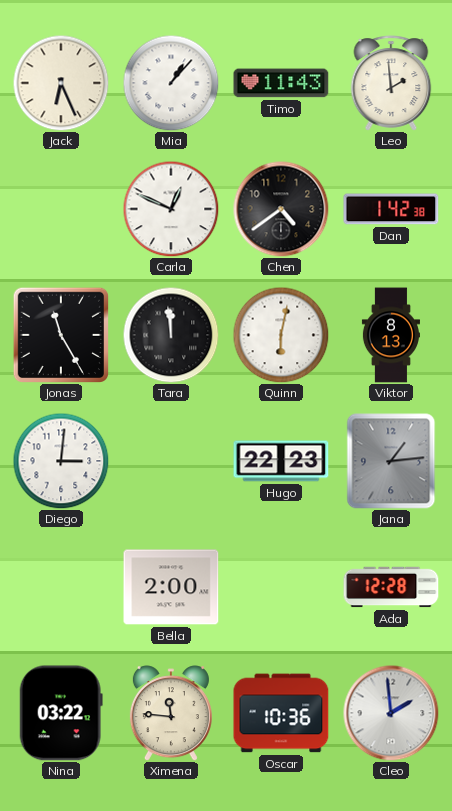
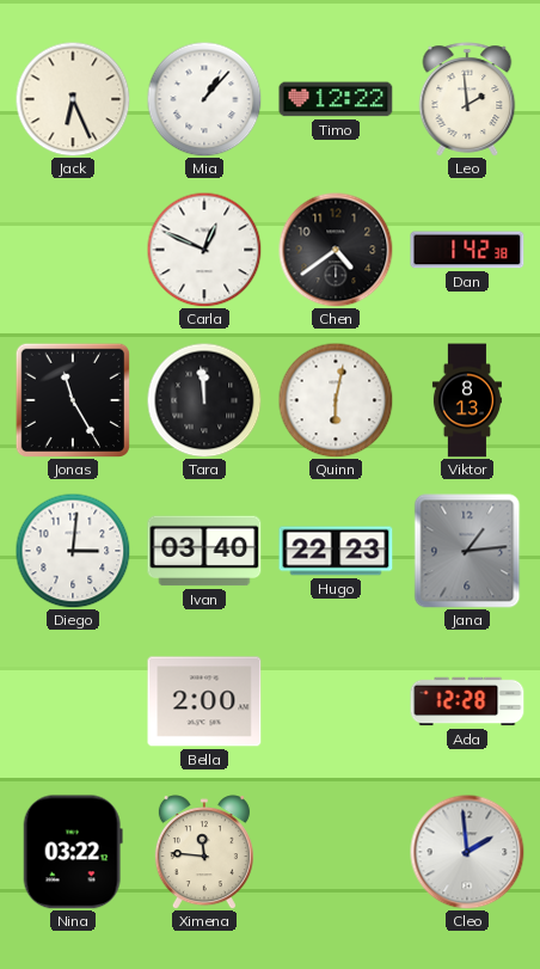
Timo: 11:43 -> 12:22 (336, 99)
Ivan: none -> 03:40 (204, 551)
Oscar: 10:36 -> none (281, 713)
